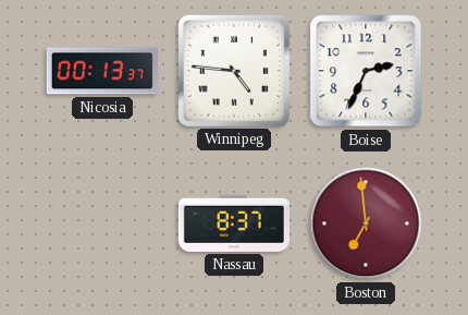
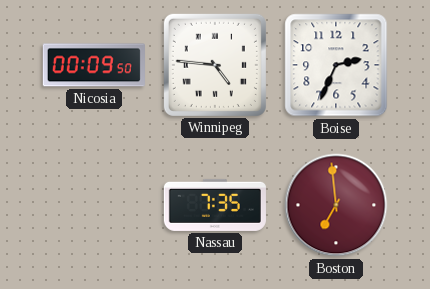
Nicosia: 00:13 -> 00:09 (94, 65)
Nassau: 8:37 -> 7:35 (215, 205)
